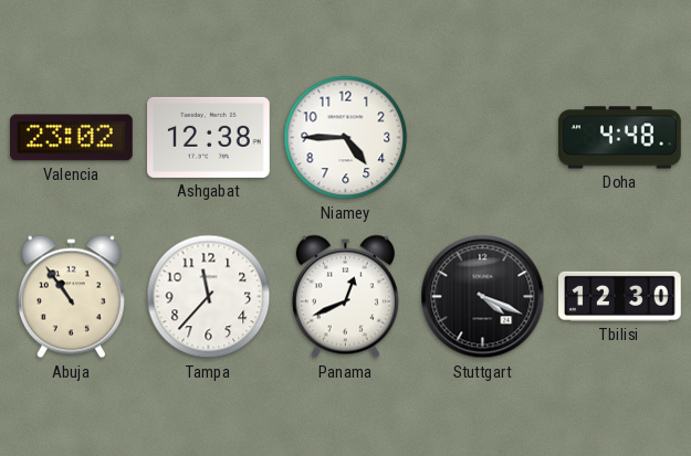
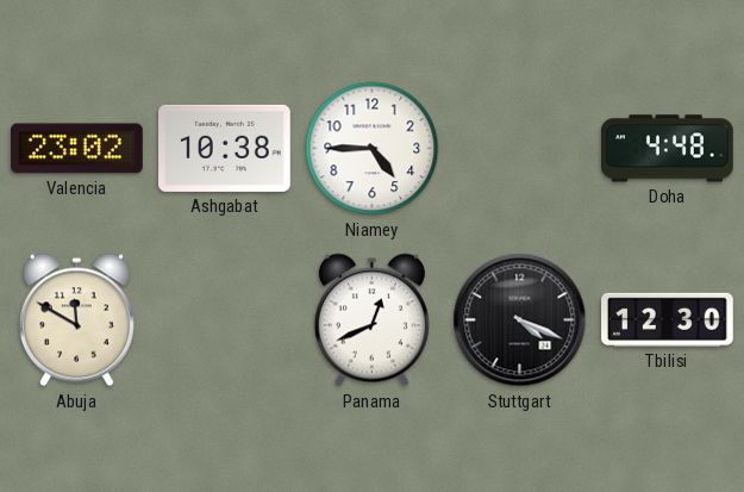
Ashgabat: 12:38 -> 10:38 (225, 148)
Abuja: 10:54 -> 11:50 (76, 320)
Tampa: 11:37 -> none (209, 297)
